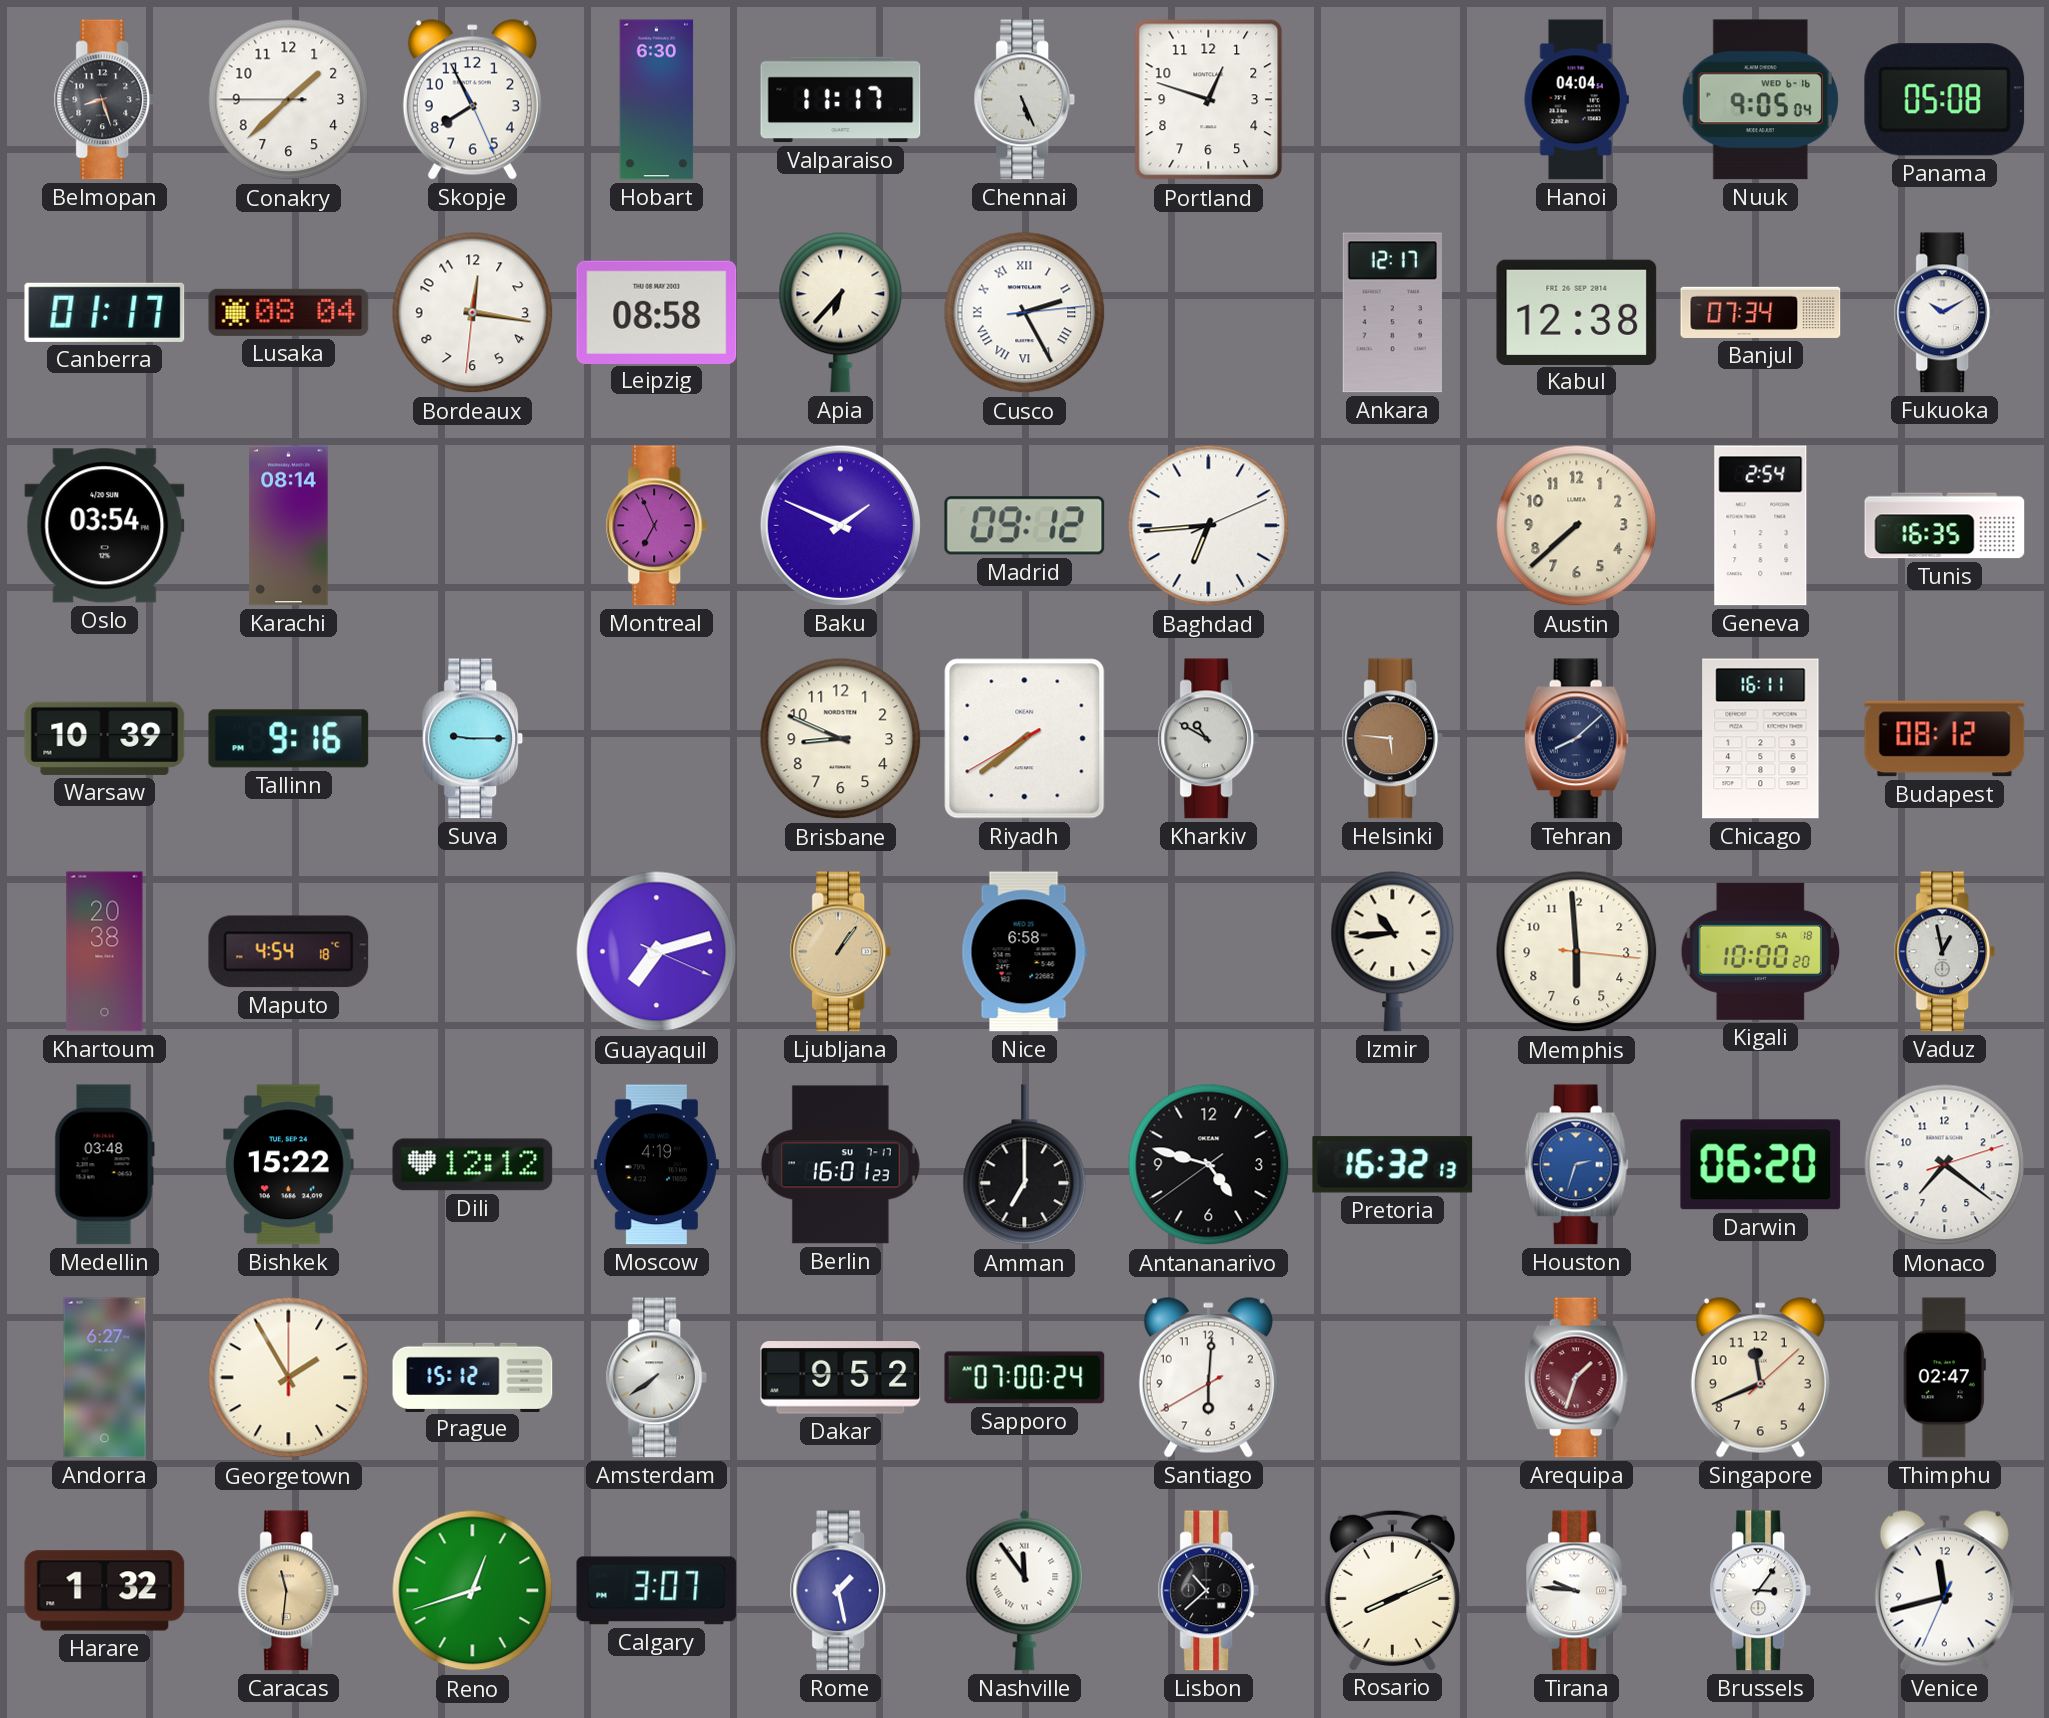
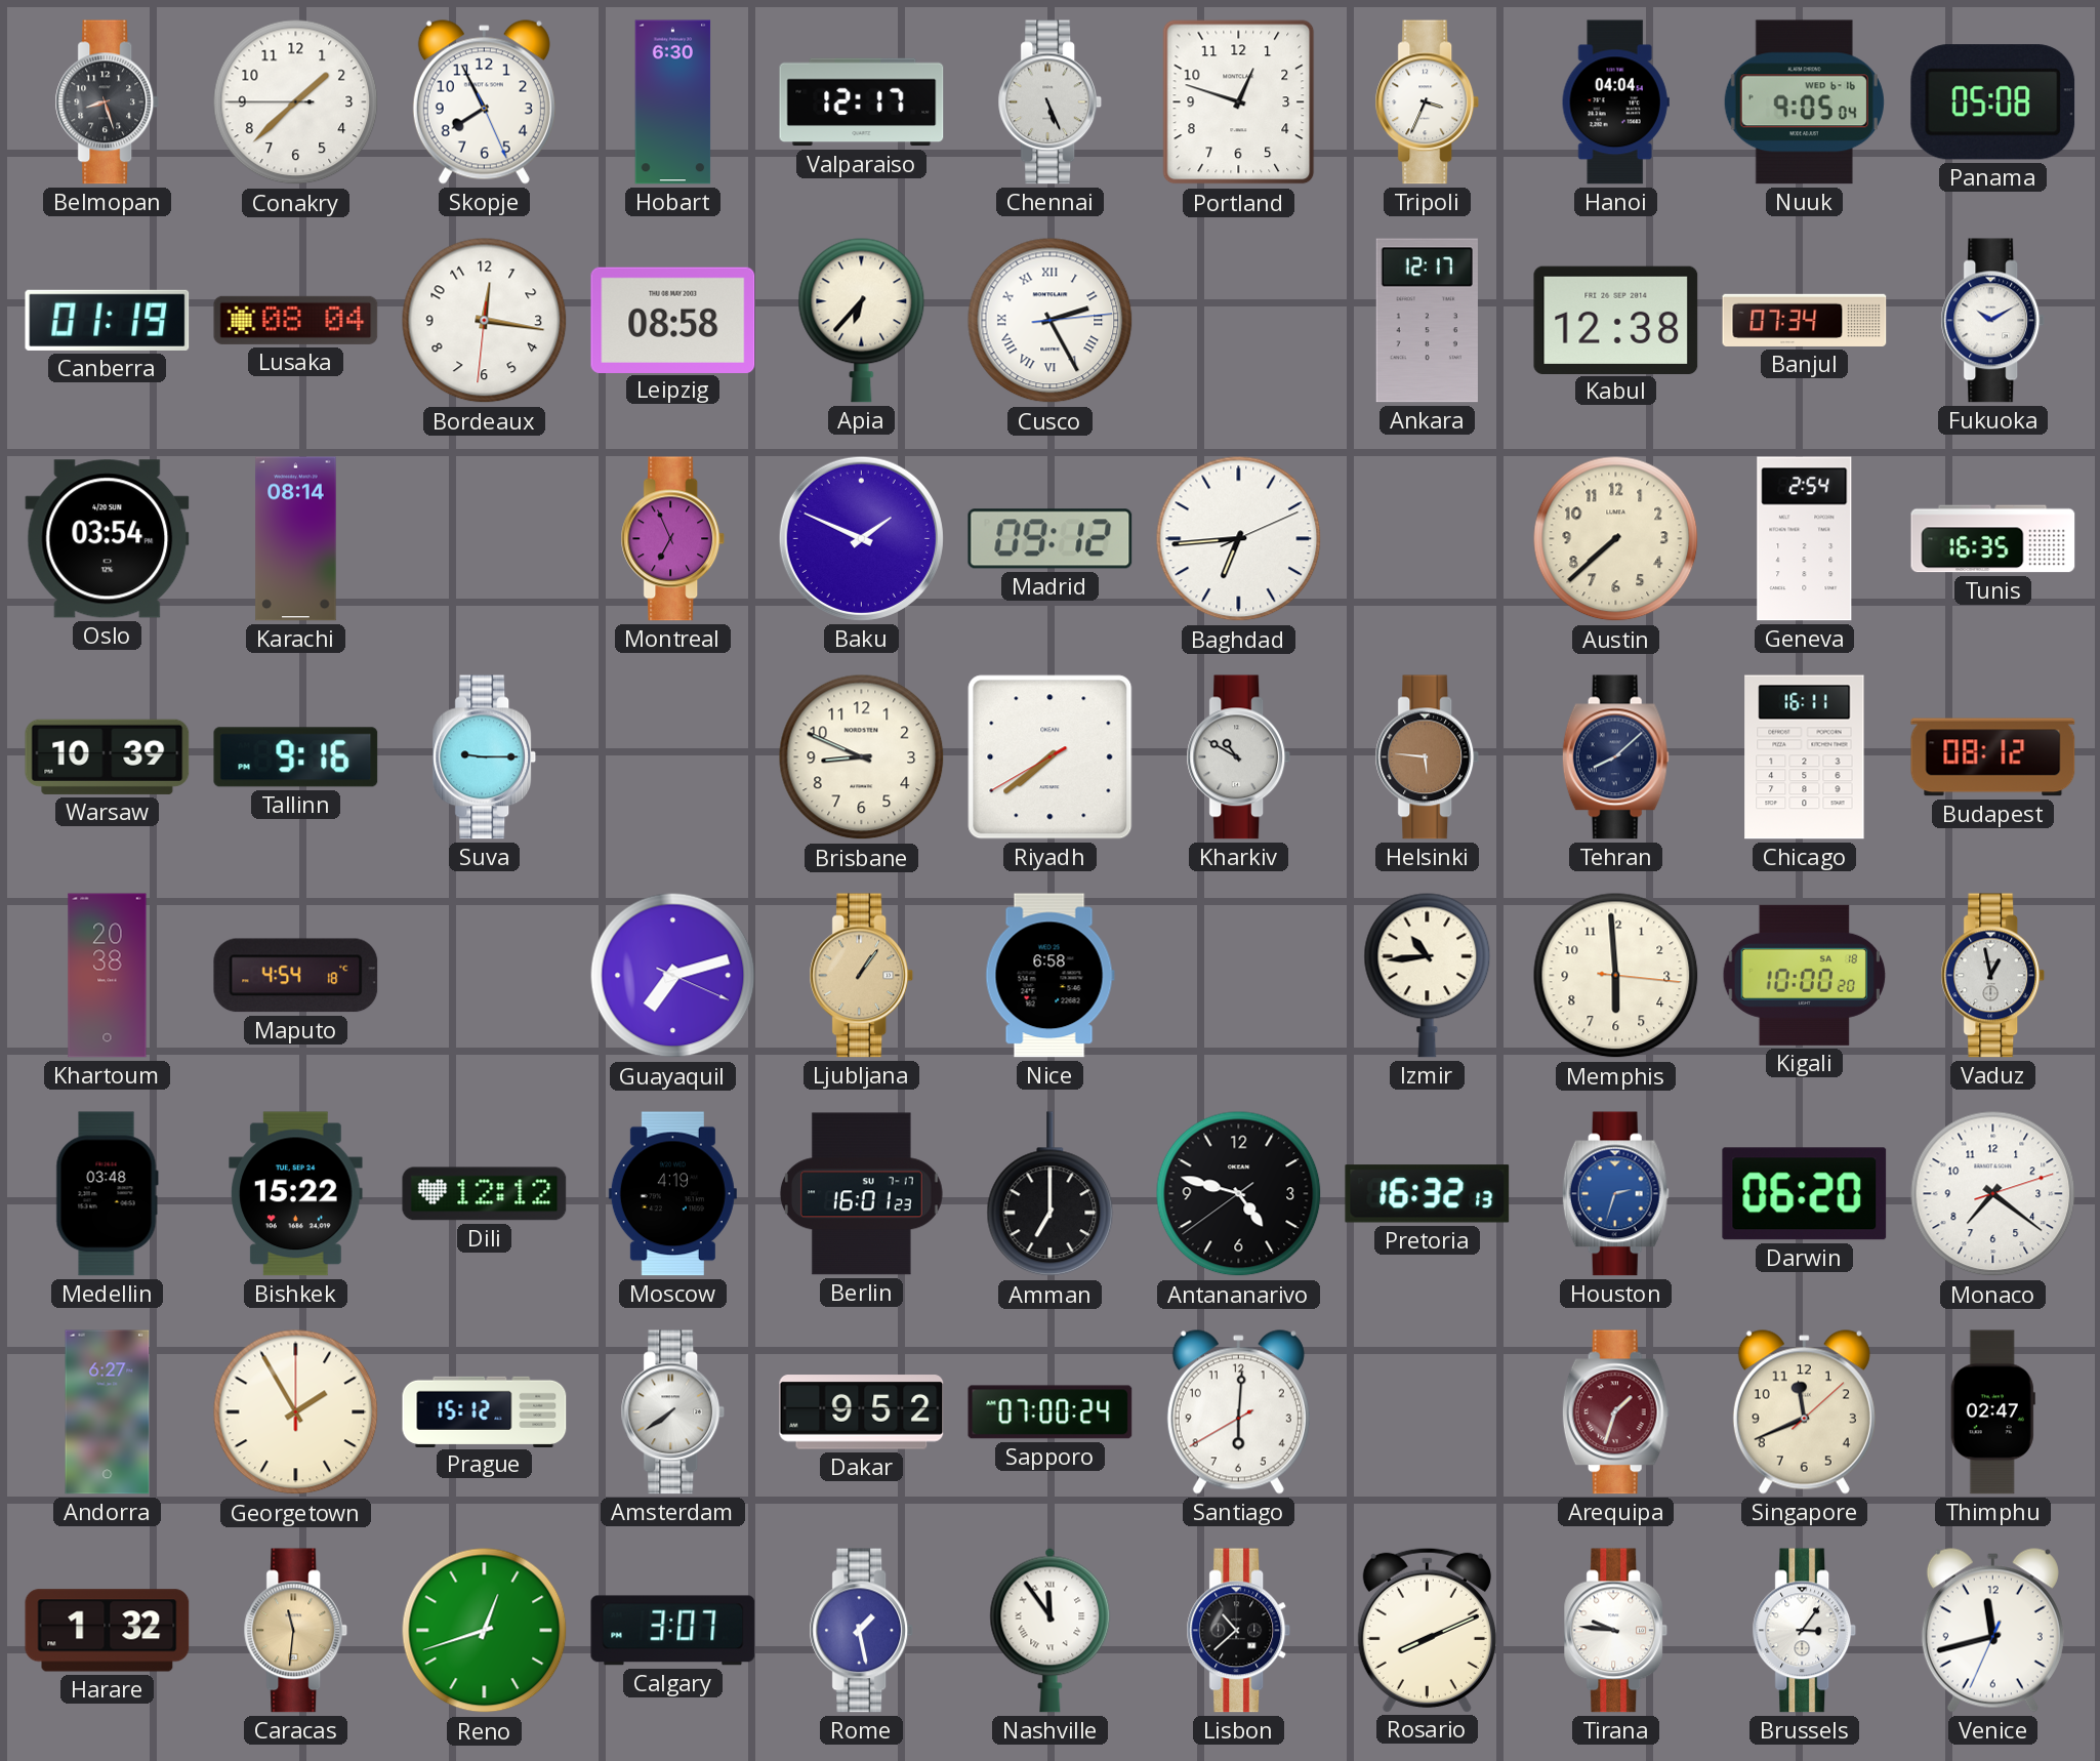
Valparaiso: 11:17 -> 12:17 (862, 103)
Tripoli: none -> 3:34 (1428, 103)
Canberra: 01:17 -> 01:19 (108, 320)
